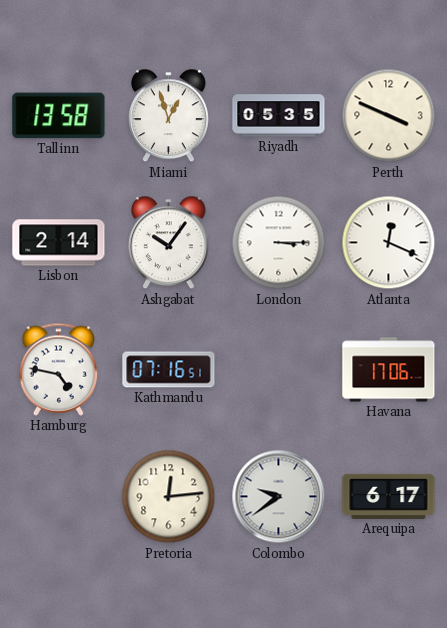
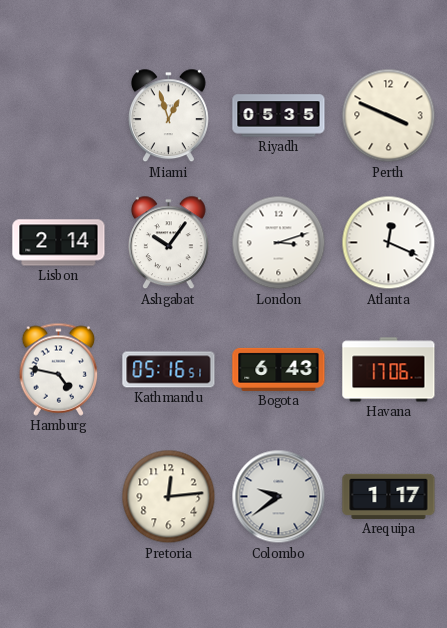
Tallinn: 13:58 -> none (59, 116)
London: 3:15 -> 3:12 (279, 243)
Kathmandu: 07:16 -> 05:16 (169, 370)
Bogota: none -> 6:43 (279, 369)
Arequipa: 6:17 -> 1:17 (389, 496)
